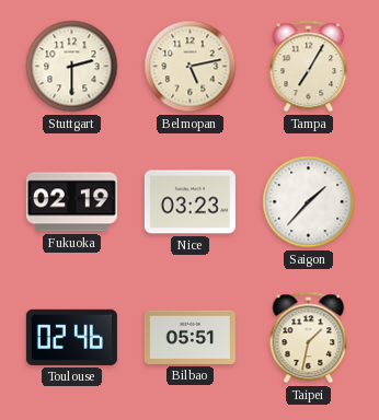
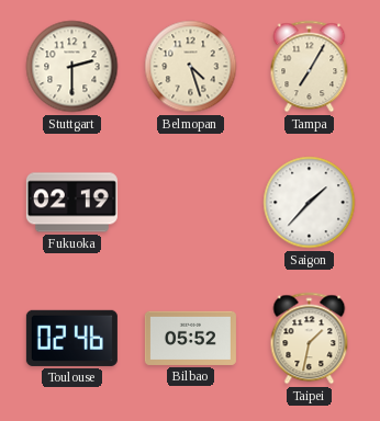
Belmopan: 5:13 -> 4:27 (191, 67)
Nice: 03:23 -> none (190, 202)
Bilbao: 05:51 -> 05:52 (190, 338)
